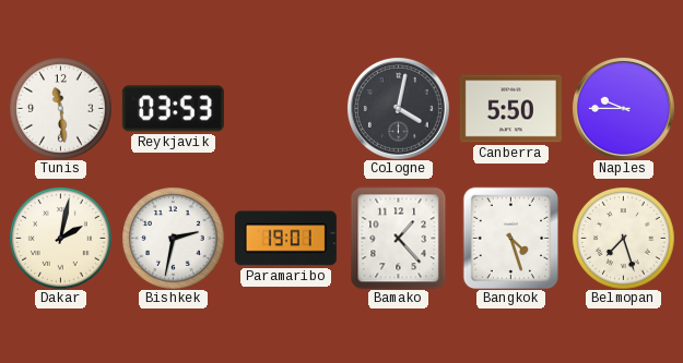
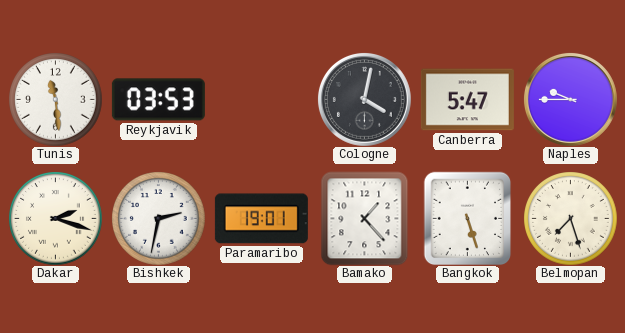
Canberra: 5:50 -> 5:47 (467, 100)
Dakar: 2:02 -> 2:18 (55, 218)
Bangkok: 4:27 -> 5:27 (468, 218)
